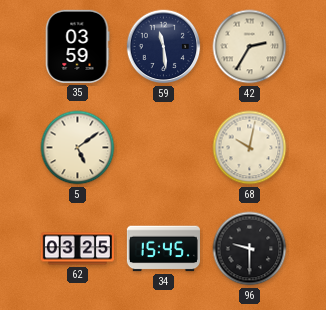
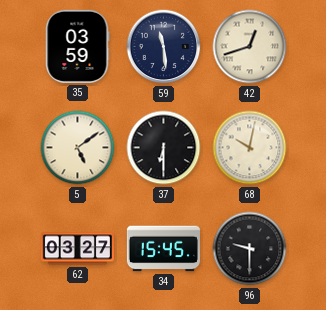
42: 2:35 -> 12:42 (250, 47)
37: none -> 6:30 (164, 148)
62: 03:25 -> 03:27 (77, 249)
